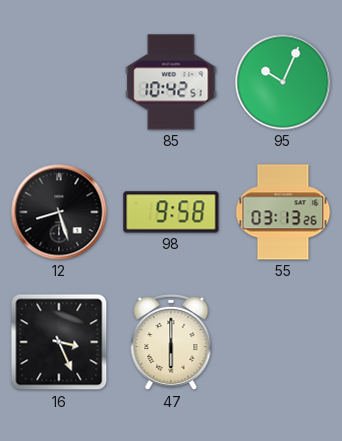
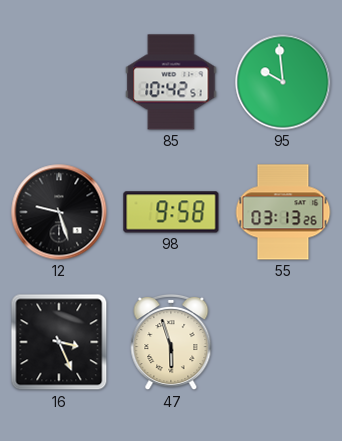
95: 10:04 -> 9:59 (283, 82)
12: 8:27 -> 9:27 (59, 212)
47: 6:00 -> 5:57 (171, 342)
